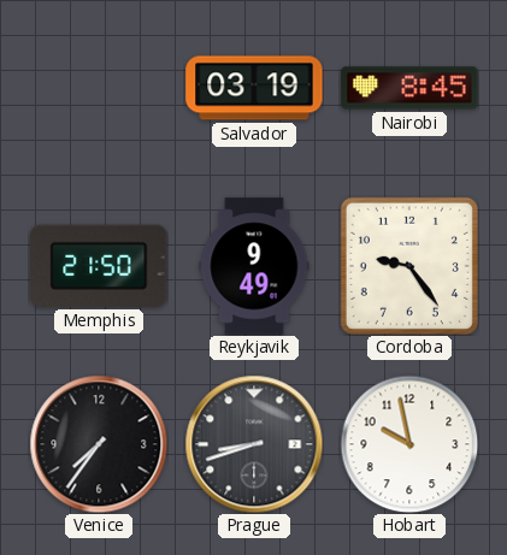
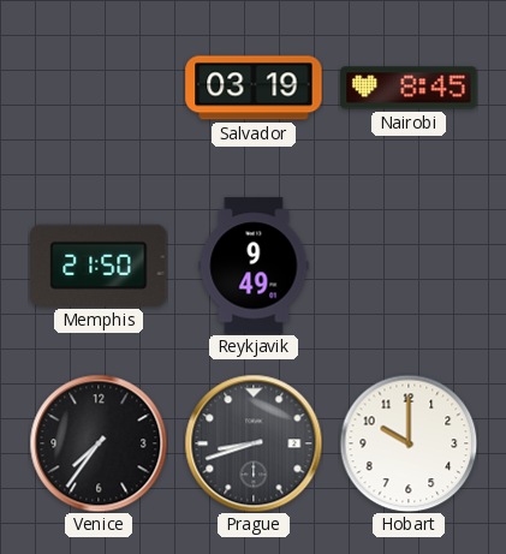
Cordoba: 9:24 -> none (409, 266)
Hobart: 9:58 -> 10:00 (409, 443)
